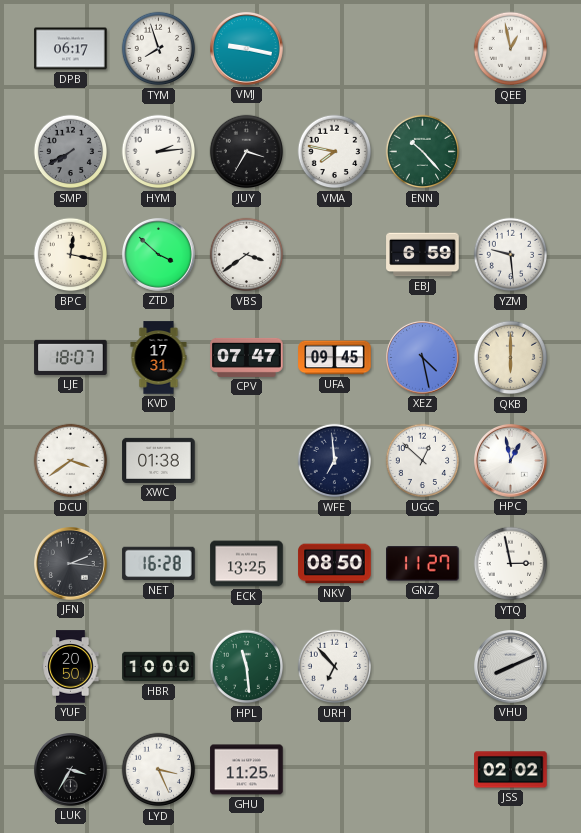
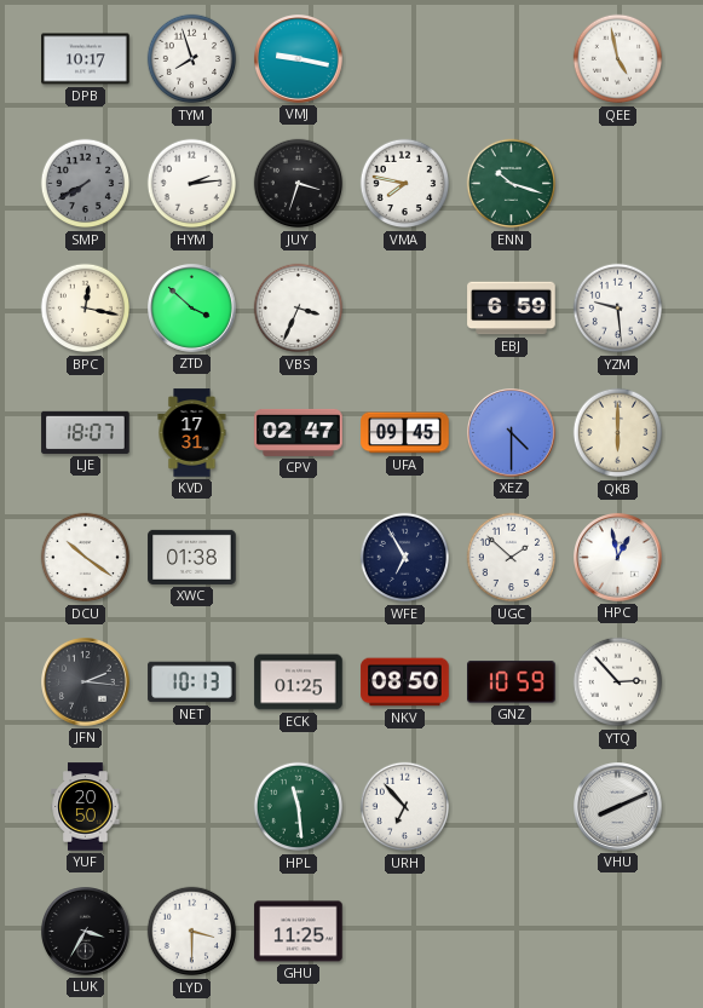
DPB: 06:17 -> 10:17 (86, 59)
QEE: 12:58 -> 4:58 (618, 59)
JUY: 3:35 -> 3:33 (299, 184)
ENN: 10:23 -> 10:18 (512, 184)
VBS: 3:39 -> 3:34 (299, 309)
CPV: 07:47 -> 02:47 (299, 432)
XEZ: 4:28 -> 4:30 (512, 433)
DCU: 3:39 -> 10:21 (86, 558)
WFE: 6:59 -> 6:55 (405, 558)
UGC: 12:52 -> 1:52 (512, 558)
NET: 16:28 -> 10:13 (192, 682)
ECK: 13:25 -> 01:25 (299, 682)
GNZ: 11:27 -> 10:59 (512, 682)
YTQ: 2:58 -> 2:53 (618, 682)
HBR: 10:00 -> none (159, 667)
LYD: 3:26 -> 3:30 (192, 932)
JSS: 02:02 -> none (511, 770)
